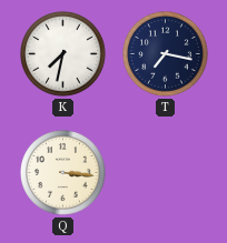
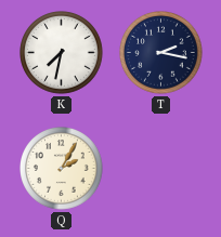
T: 7:17 -> 2:17 (161, 53)
Q: 3:16 -> 2:05 (62, 169)
